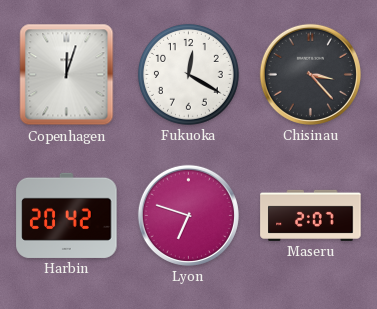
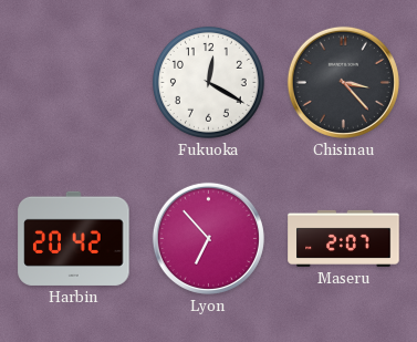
Copenhagen: 12:03 -> none (67, 75)
Lyon: 6:48 -> 6:53 (208, 238)
